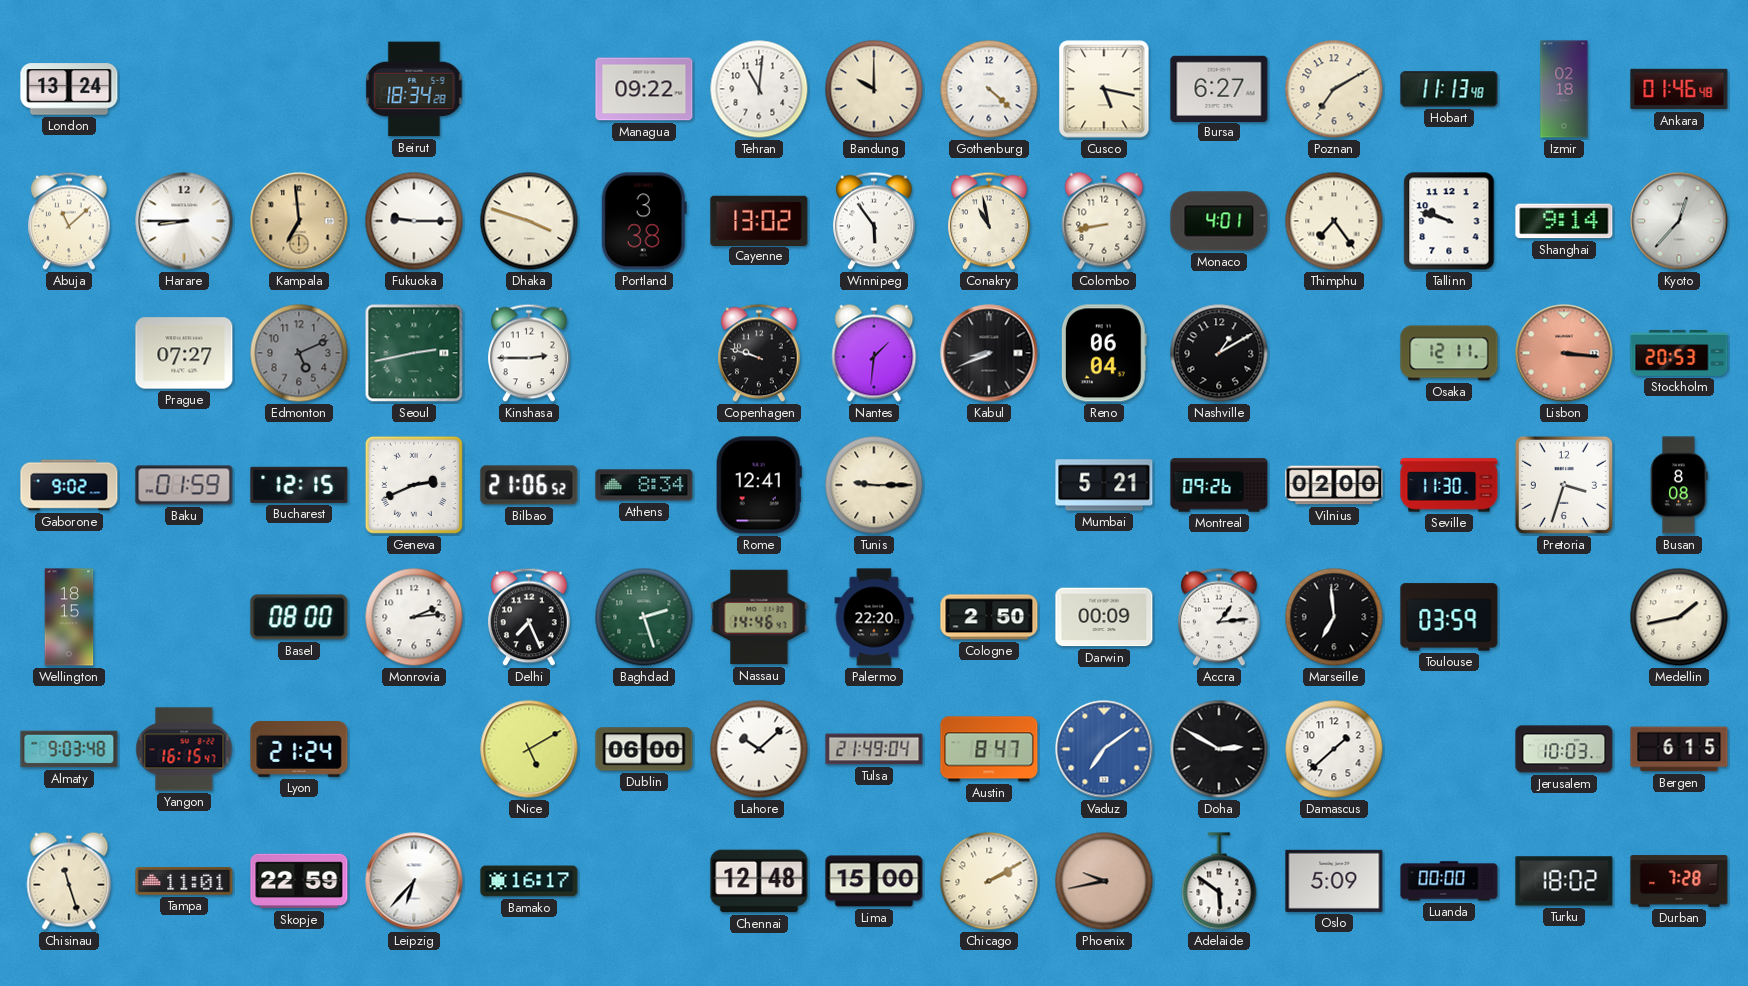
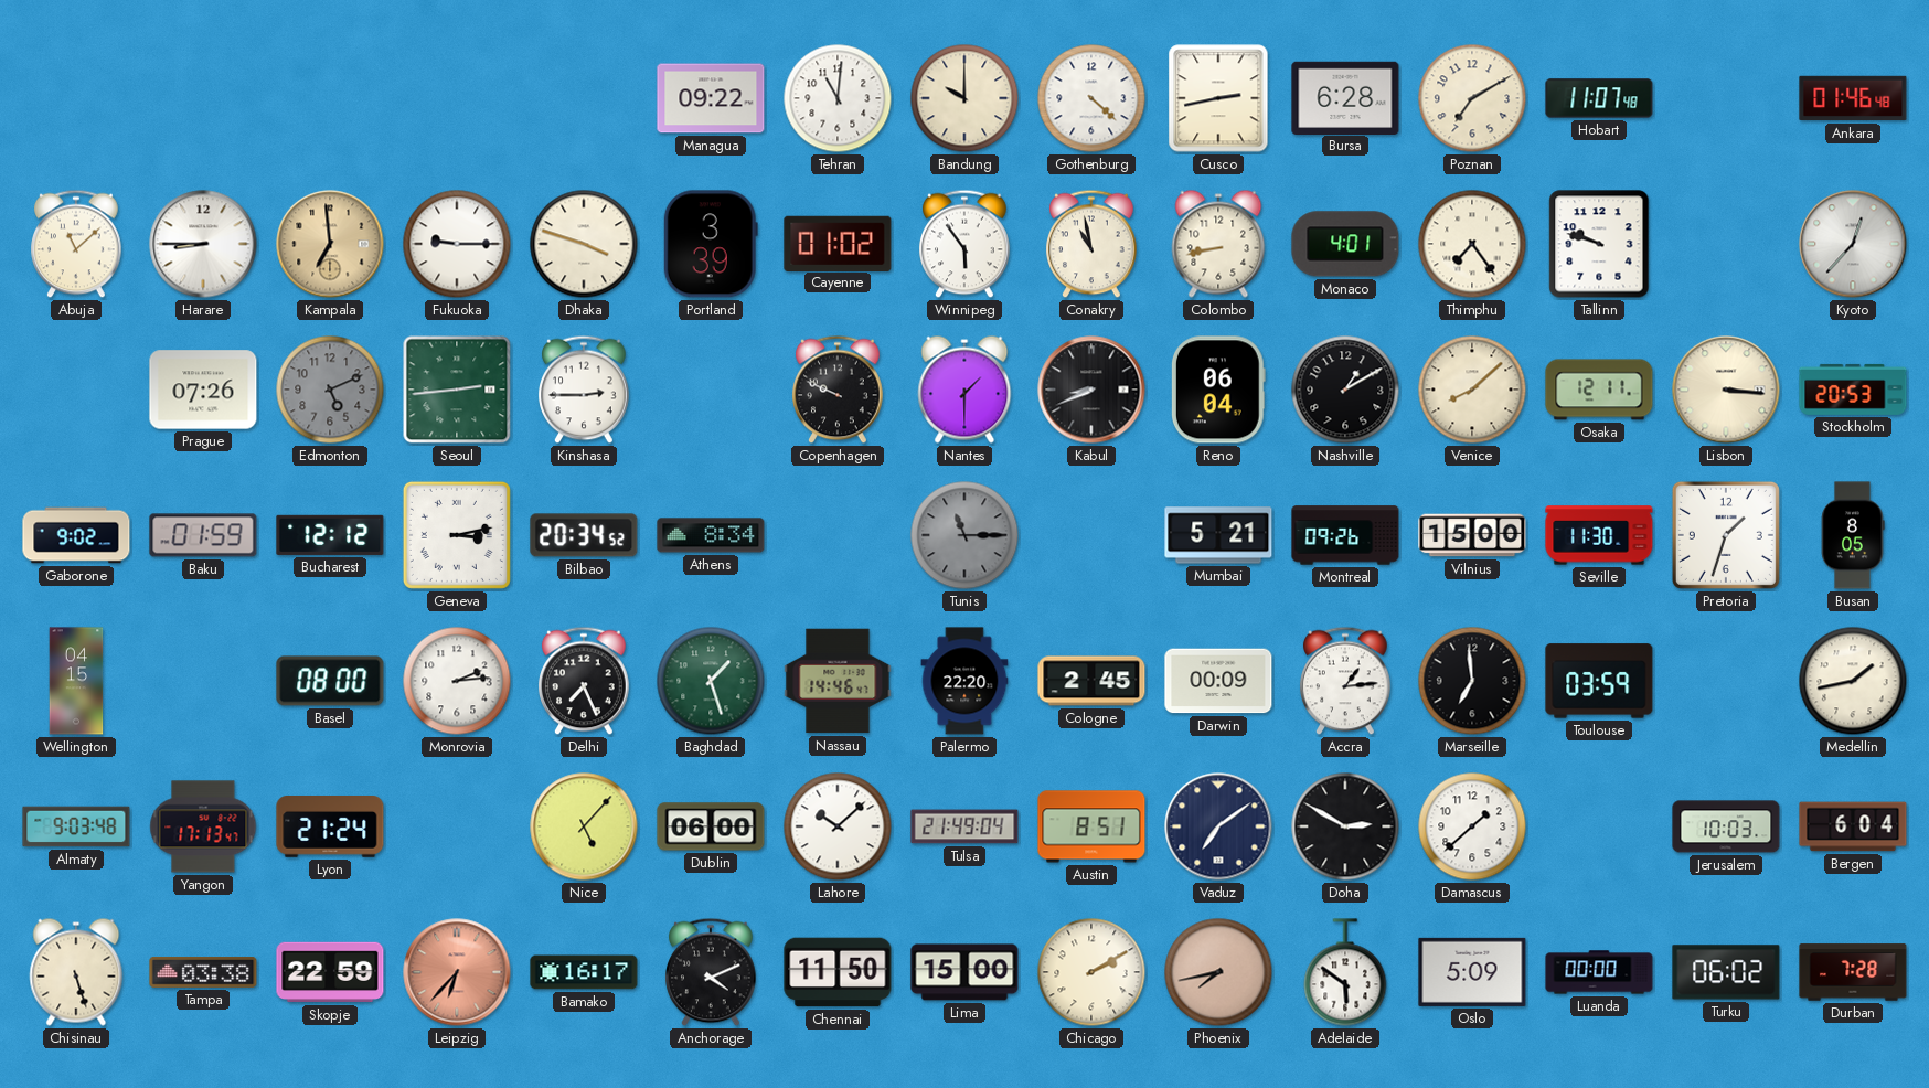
London: 13:24 -> none (69, 89)
Beirut: 18:34 -> none (414, 89)
Cusco: 5:17 -> 2:43 (1218, 98)
Bursa: 6:27 -> 6:28 (1345, 97)
Hobart: 11:13 -> 11:07 (1599, 98)
Izmir: 02:18 -> none (1564, 89)
Portland: 3:38 -> 3:39 (711, 244)
Cayenne: 13:02 -> 01:02 (838, 243)
Shanghai: 9:14 -> none (1564, 221)
Prague: 07:27 -> 07:26 (203, 390)
Seoul: 2:43 -> 2:44 (457, 390)
Copenhagen: 9:48 -> 9:49 (838, 390)
Nantes: 1:31 -> 1:30 (964, 390)
Venice: none -> 8:08 (1472, 390)
Lisbon dial: salmon -> cream (1726, 390)
Bucharest: 12:15 -> 12:12 (330, 535)
Geneva: 2:41 -> 3:13 (457, 535)
Bilbao: 21:06 -> 20:34 (584, 535)
Rome: 12:41 -> none (759, 485)
Tunis: 9:15 -> 11:15 (964, 535)
Tunis dial: cream -> grey (964, 535)
Vilnius: 02:00 -> 15:00 (1472, 535)
Pretoria: 3:33 -> 1:33 (1726, 535)
Busan: 8:08 -> 8:05 (1853, 535)
Wellington: 18:15 -> 04:15 (76, 681)
Baghdad: 2:27 -> 1:27 (711, 681)
Cologne: 2:50 -> 2:45 (1091, 681)
Yangon: 16:15 -> 17:13 (203, 826)
Nice: 5:10 -> 5:07 (584, 826)
Austin: 8:47 -> 8:51 (1091, 826)
Vaduz dial: blue -> navy (1218, 826)
Bergen: 6:15 -> 6:04 (1853, 826)
Chisinau: 11:27 -> 5:27 (76, 972)
Tampa: 11:01 -> 03:38 (203, 973)
Leipzig dial: white -> salmon (457, 972)
Anchorage: none -> 4:11 (711, 972)
Chennai: 12:48 -> 11:50 (838, 972)
Phoenix: 9:43 -> 7:43 (1218, 972)
Turku: 18:02 -> 06:02 (1726, 972)
